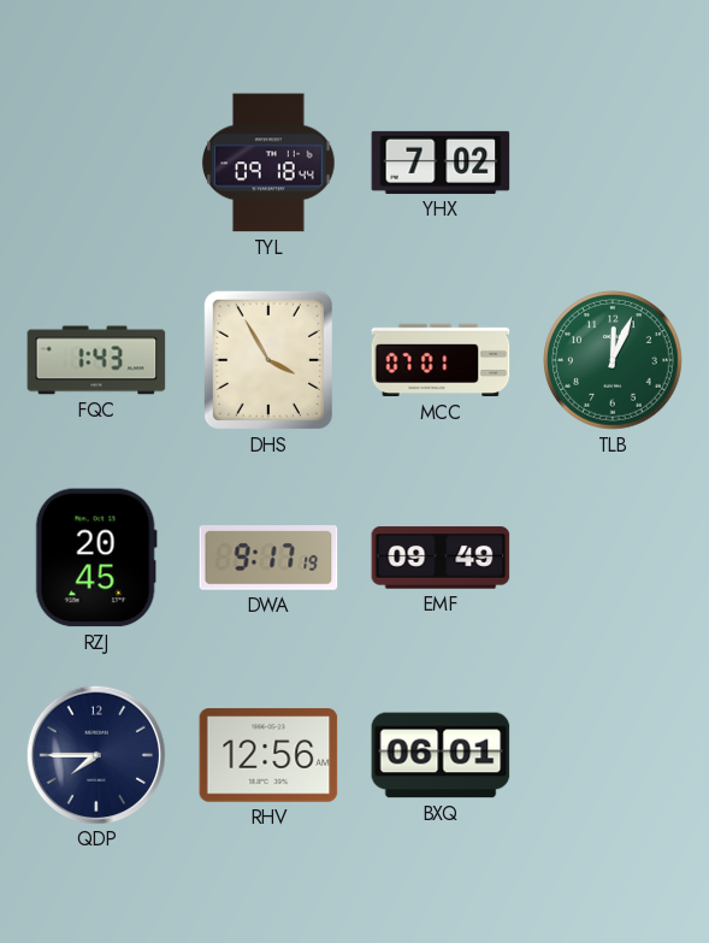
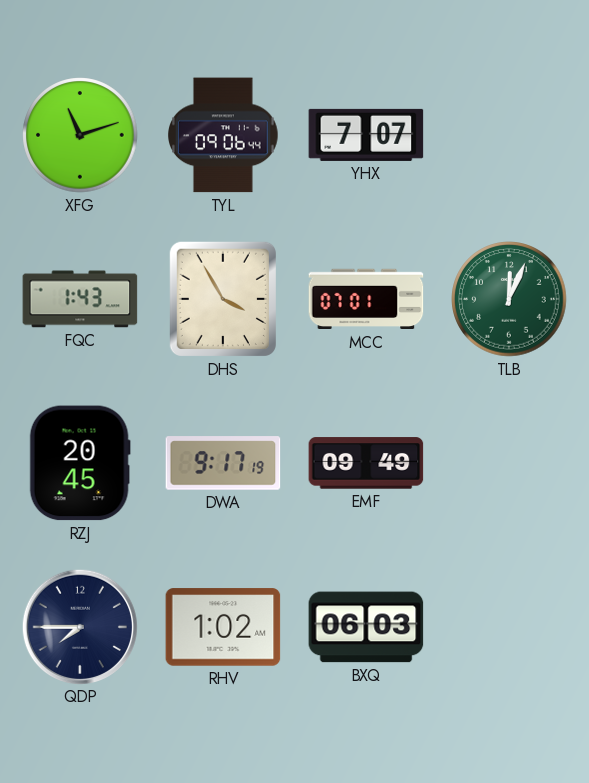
XFG: none -> 11:12 (80, 135)
TYL: 09:18 -> 09:06 (224, 135)
YHX: 7:02 -> 7:07 (366, 135)
RHV: 12:56 -> 1:02 (223, 627)
BXQ: 06:01 -> 06:03 (366, 627)
